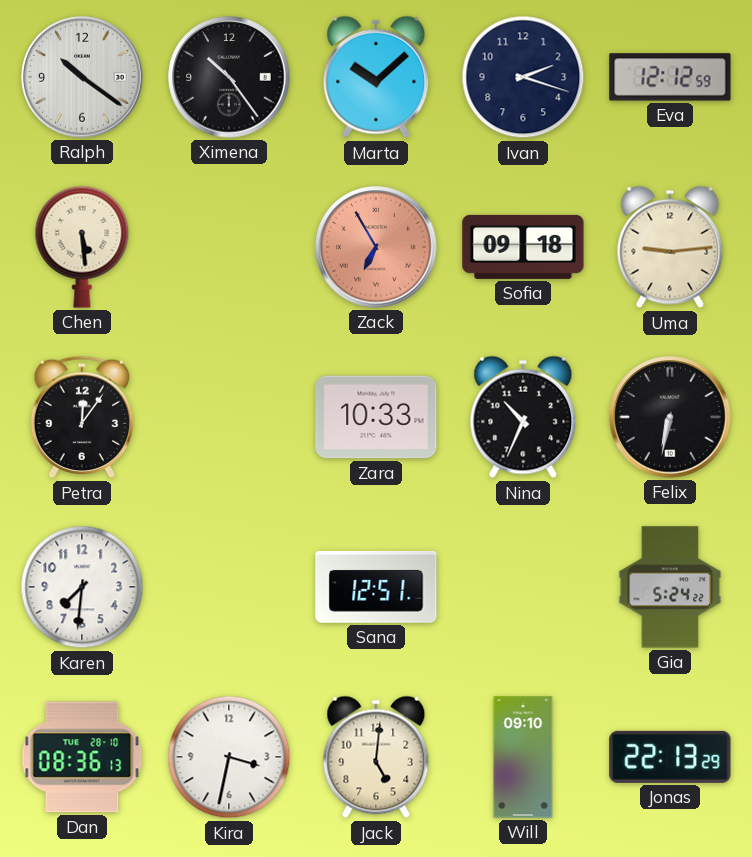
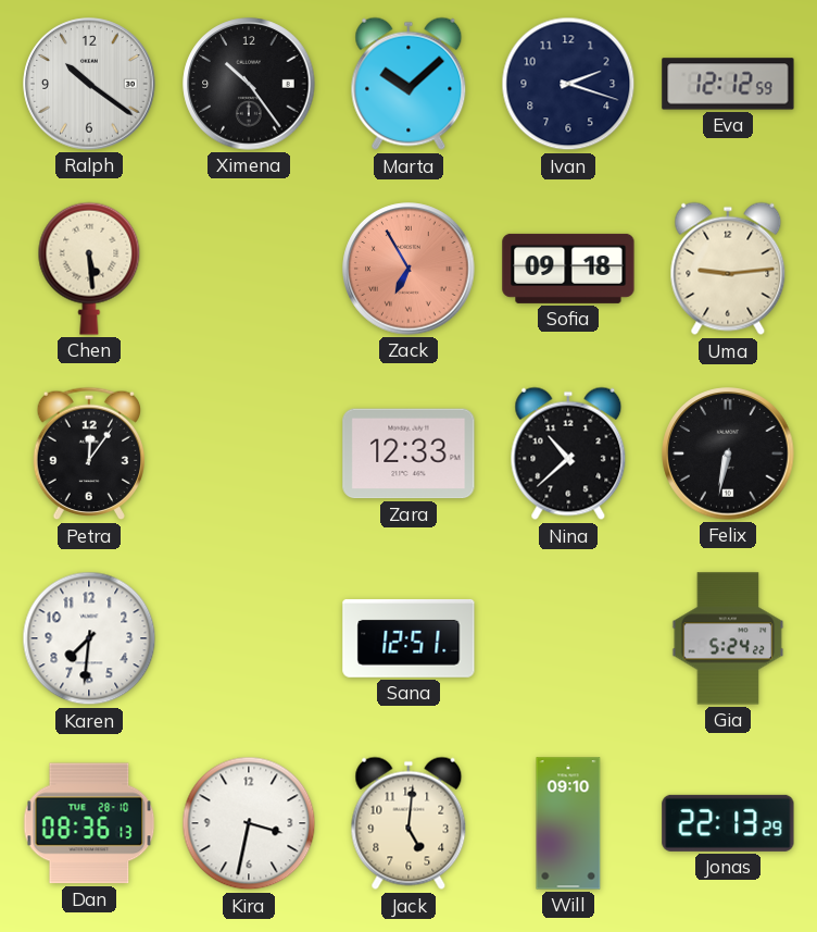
Zara: 10:33 -> 12:33 (409, 453)
Nina: 10:34 -> 10:38 (568, 453)
